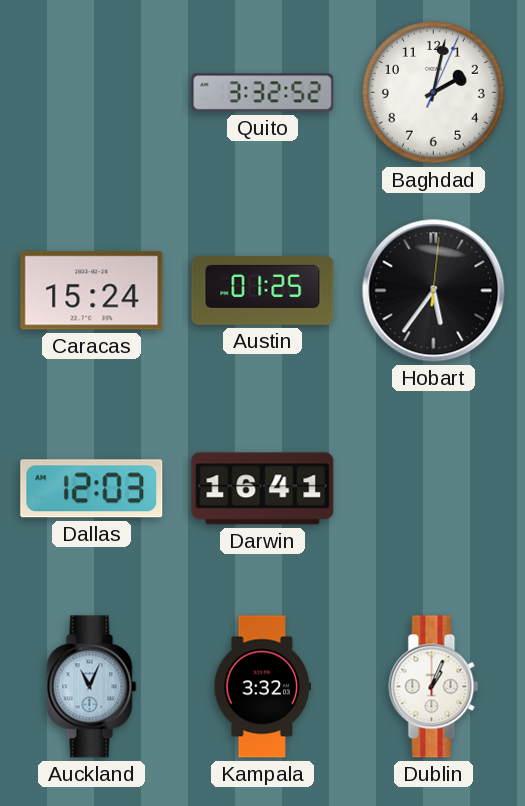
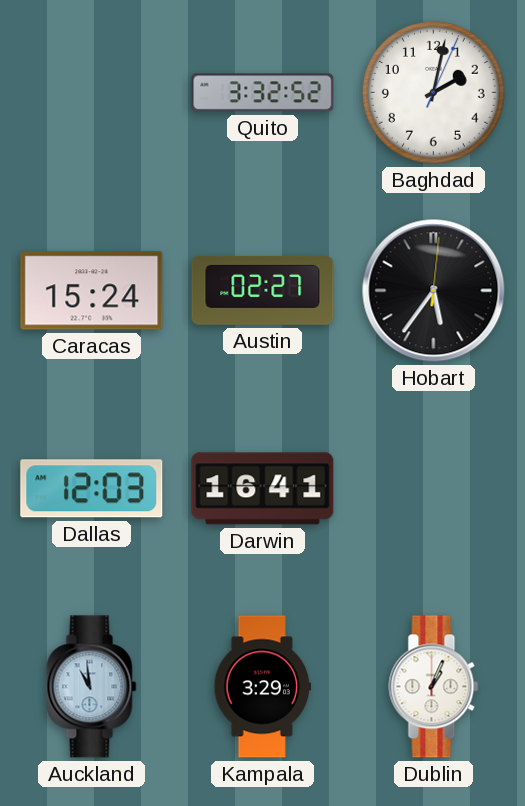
Austin: 01:25 -> 02:27 (263, 290)
Auckland: 11:04 -> 10:59 (92, 687)
Kampala: 3:32 -> 3:29 (262, 687)
